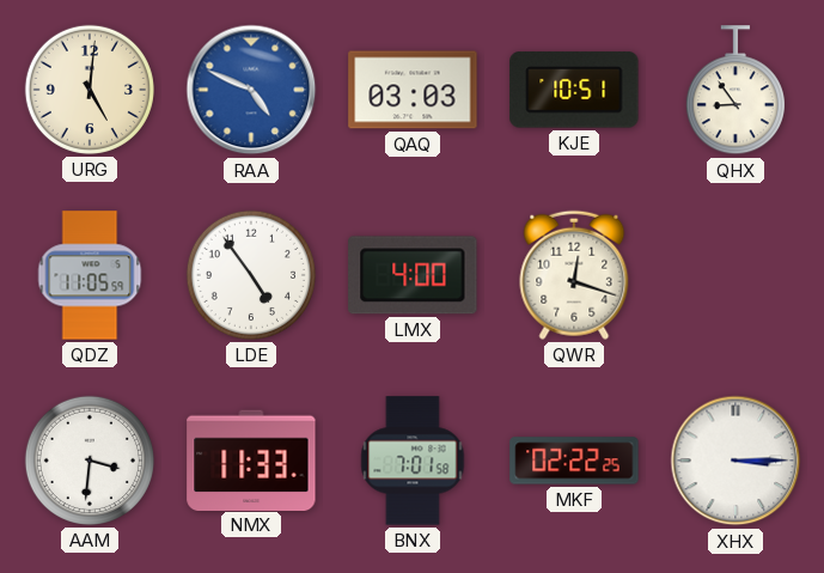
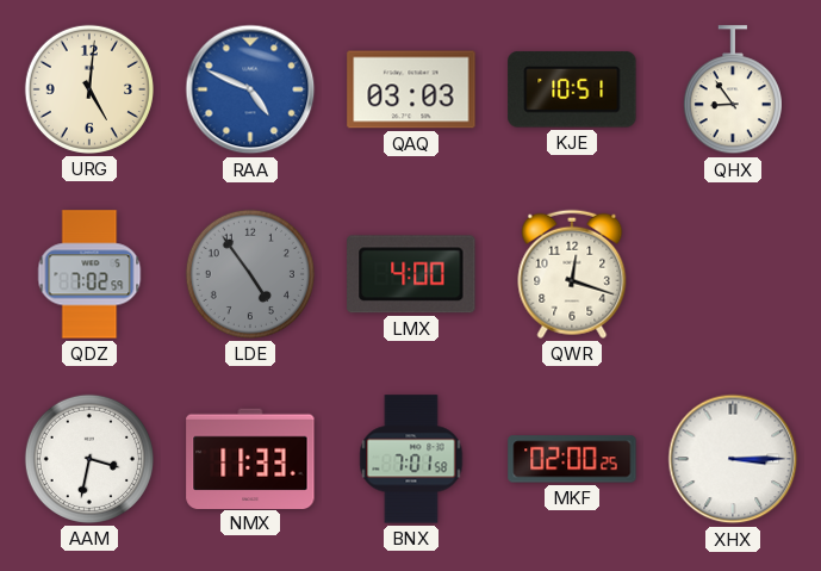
QDZ: 11:05 -> 7:02 (89, 274)
LDE dial: white -> grey (250, 274)
AAM: 3:31 -> 3:32 (89, 459)
MKF: 02:22 -> 02:00 (572, 459)
